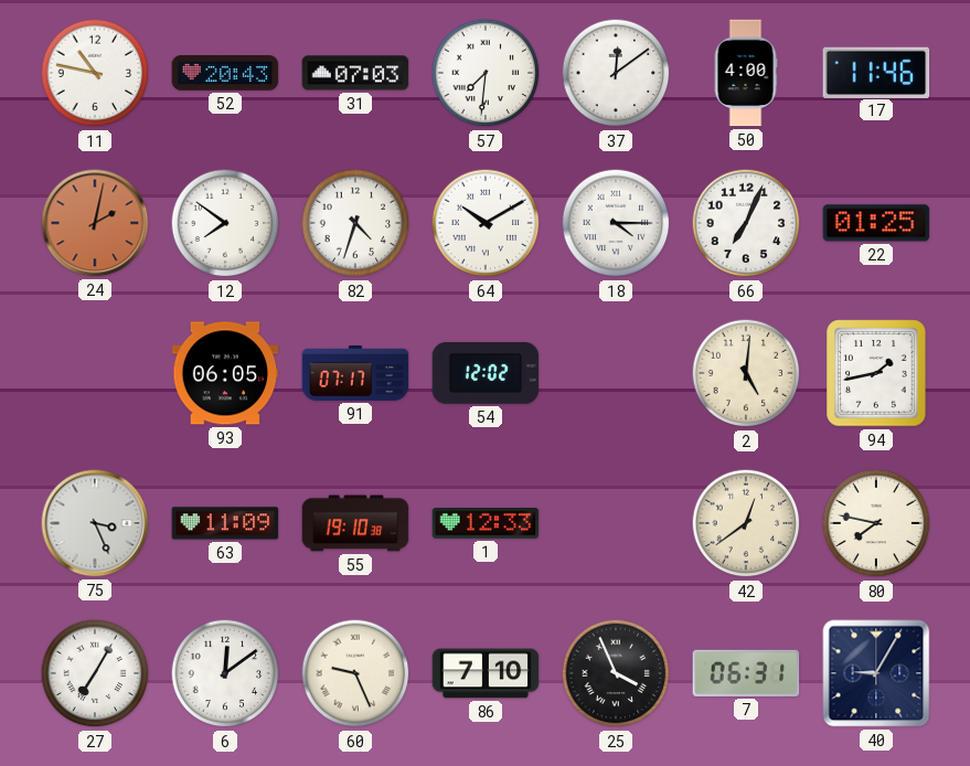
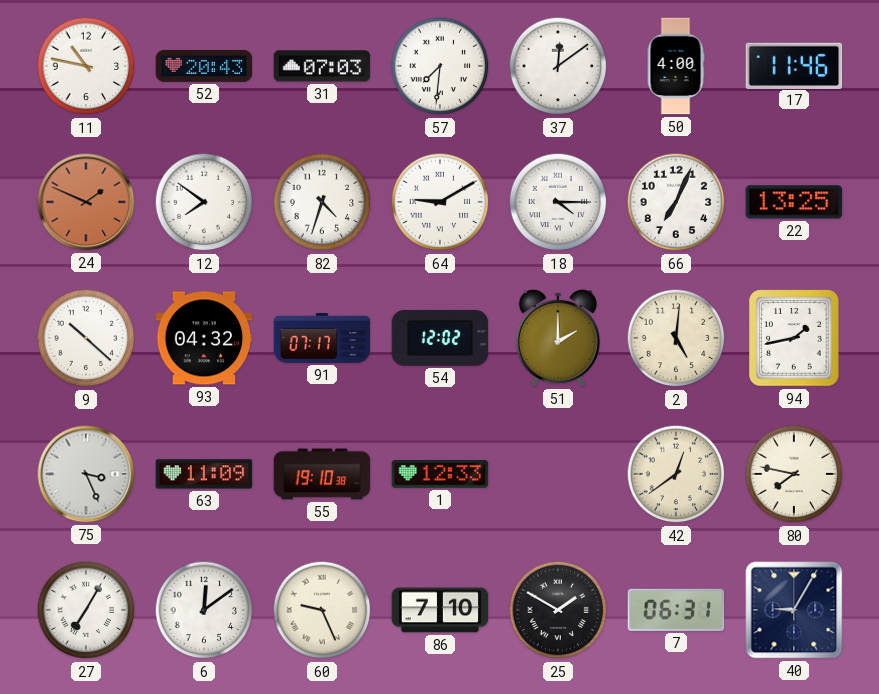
24: 2:02 -> 1:49 (86, 202)
64: 10:10 -> 9:10 (440, 202)
22: 01:25 -> 13:25 (794, 202)
9: none -> 10:22 (86, 338)
93: 06:05 -> 04:32 (204, 338)
51: none -> 2:00 (558, 338)
25: 3:56 -> 1:50 (558, 610)
